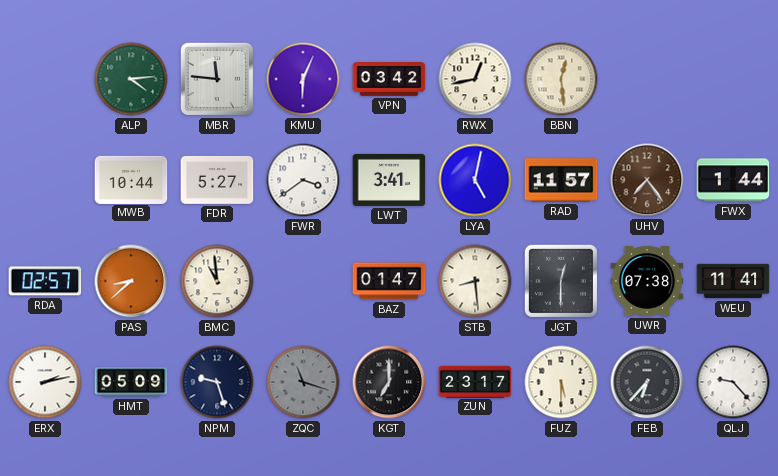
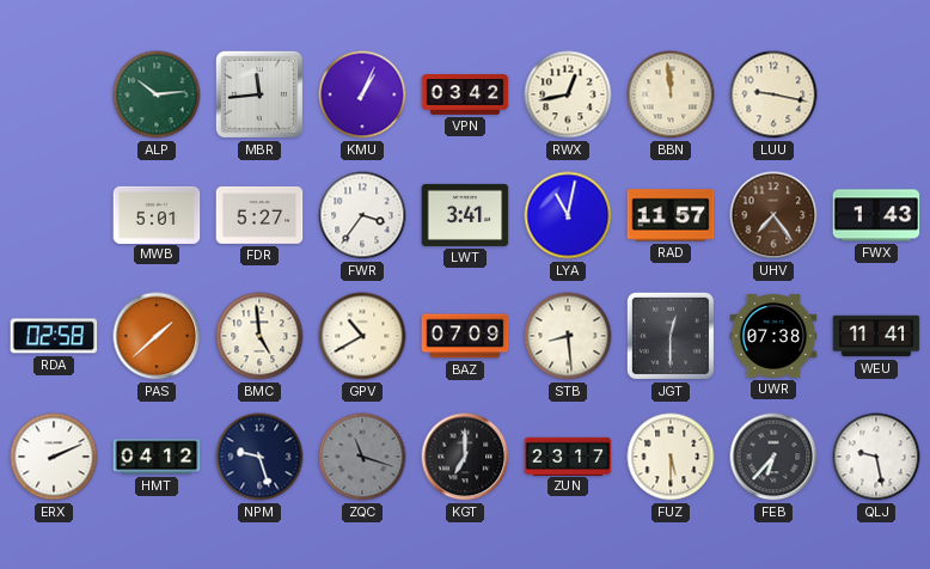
ALP: 4:14 -> 10:14 (157, 94)
MBR: 11:46 -> 11:44 (259, 94)
KMU: 6:04 -> 1:04 (362, 94)
BBN: 12:29 -> 11:59 (671, 94)
LUU: none -> 9:17 (773, 94)
MWB: 10:44 -> 5:01 (157, 214)
FWR: 3:39 -> 3:36 (362, 215)
LYA: 5:02 -> 11:02 (568, 215)
FWX: 1:44 -> 1:43 (876, 215)
RDA: 02:57 -> 02:58 (54, 336)
PAS: 8:38 -> 1:38 (157, 336)
BMC: 10:59 -> 4:59 (259, 336)
GPV: none -> 10:40 (362, 336)
BAZ: 01:47 -> 07:09 (465, 336)
ERX: 2:13 -> 2:11 (54, 457)
HMT: 05:09 -> 04:12 (157, 457)
QLJ: 9:23 -> 9:28 (876, 457)
